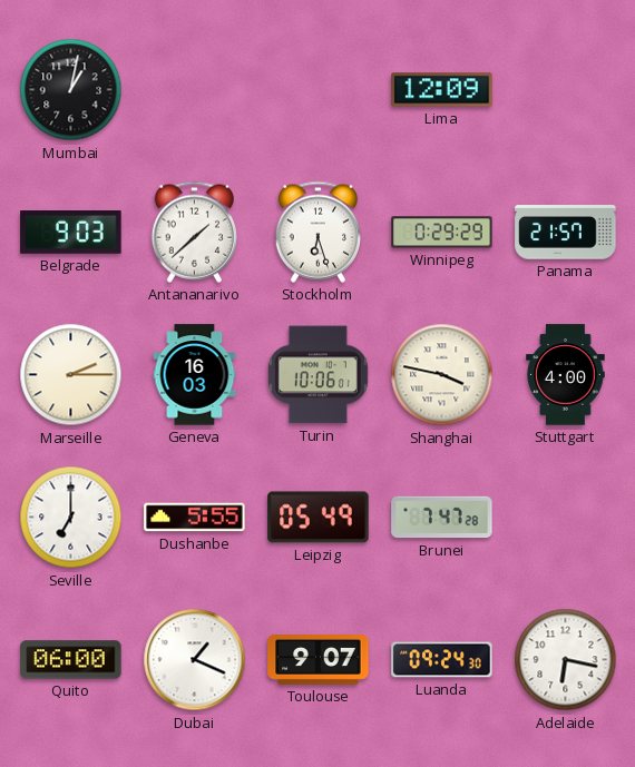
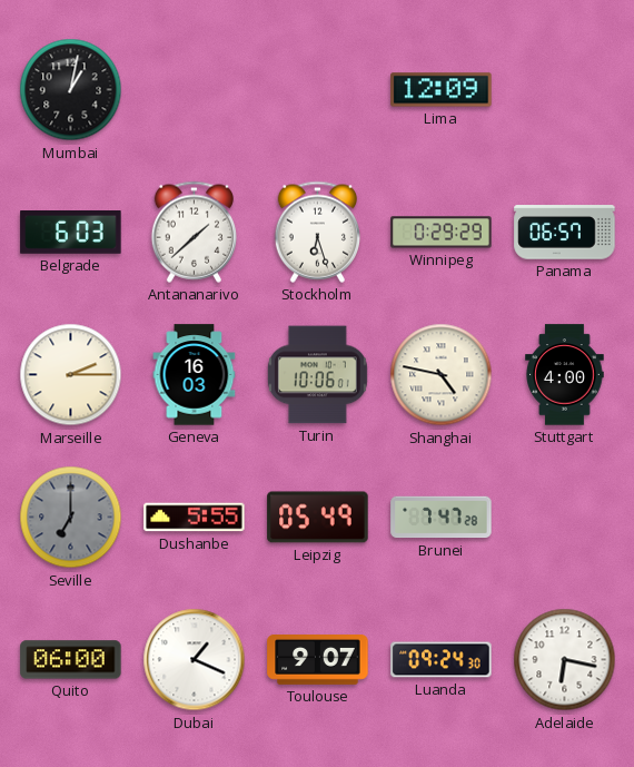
Belgrade: 9:03 -> 6:03 (71, 233)
Panama: 21:57 -> 06:57 (565, 233)
Shanghai: 3:47 -> 4:47 (442, 375)
Seville dial: white -> grey (71, 518)
